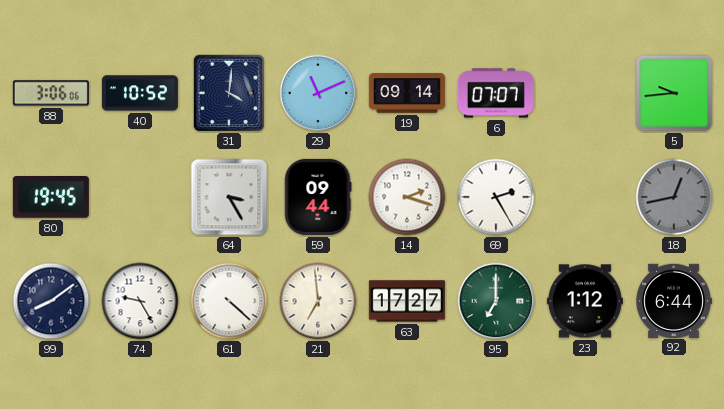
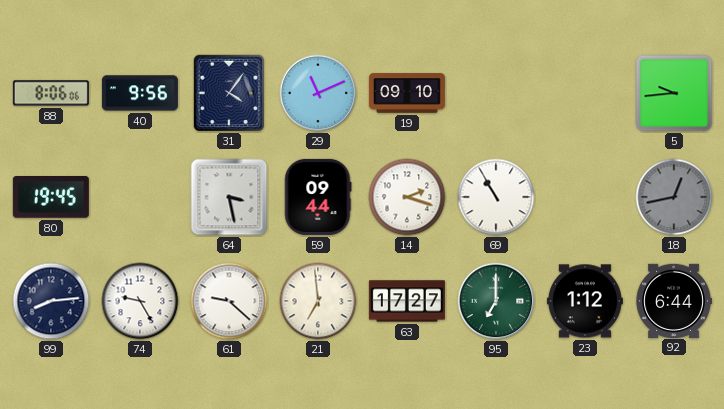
88: 3:06 -> 8:06 (51, 93)
40: 10:52 -> 9:56 (140, 93)
31: 4:01 -> 4:06 (229, 93)
19: 09:14 -> 09:10 (407, 93)
6: 07:07 -> none (496, 93)
64: 3:25 -> 3:28 (229, 197)
69: 2:25 -> 10:55 (496, 197)
99: 8:09 -> 8:14 (51, 301)
61: 4:22 -> 9:22 (229, 301)
